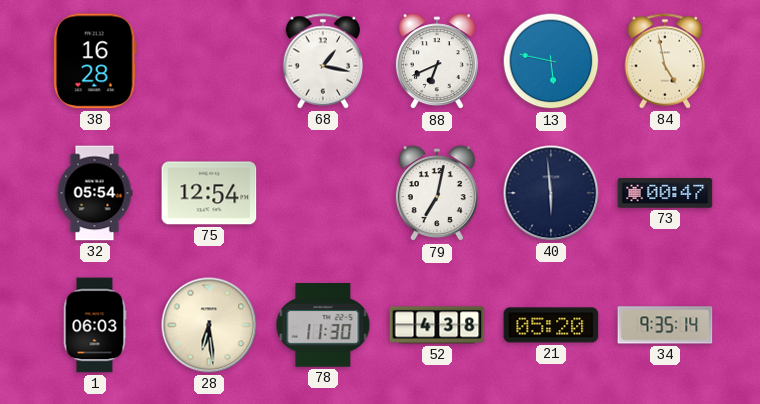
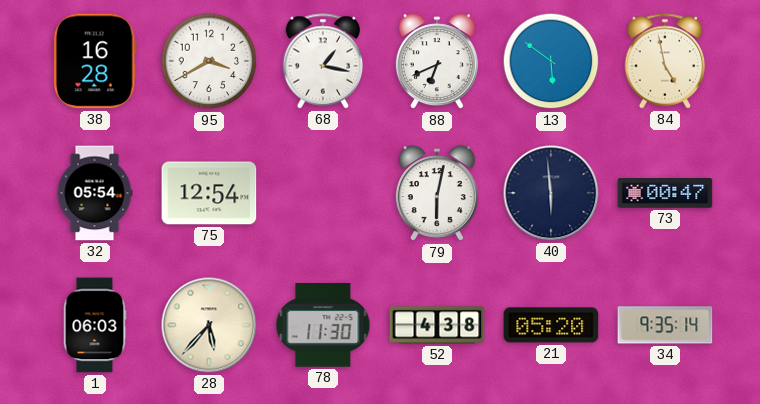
95: none -> 3:40 (209, 61)
13: 5:47 -> 5:51 (551, 61)
79: 7:02 -> 6:02 (437, 194)
28: 6:29 -> 5:37 (209, 325)
